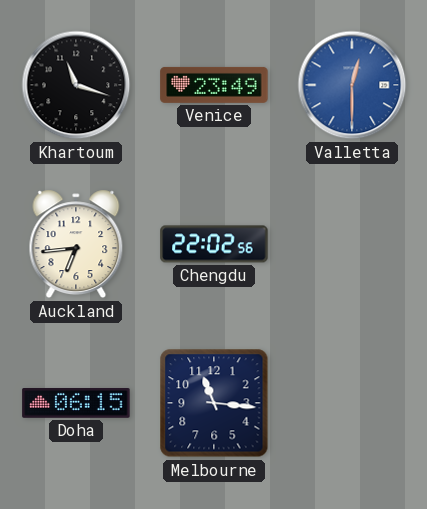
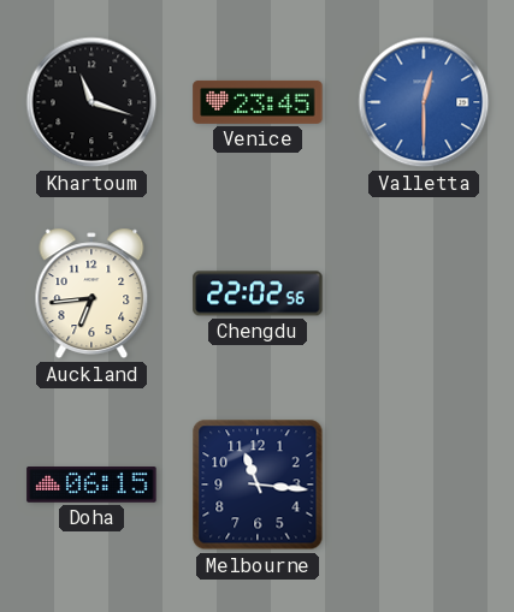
Venice: 23:49 -> 23:45 (258, 102)
